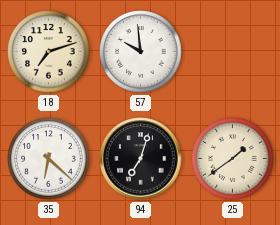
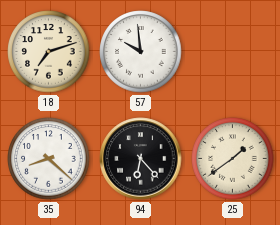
35: 6:22 -> 8:22 (49, 159)
94: 7:03 -> 6:23 (141, 159)
